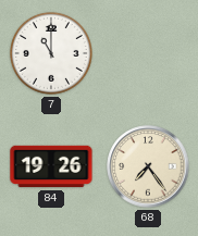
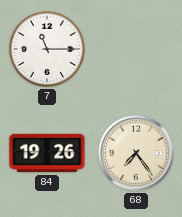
7: 11:00 -> 11:15 (47, 49)
